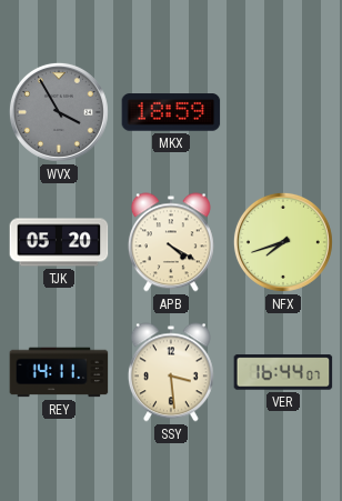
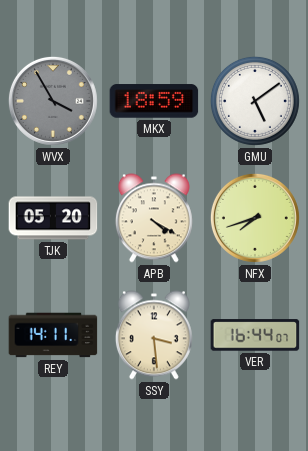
GMU: none -> 5:09 (255, 101)
